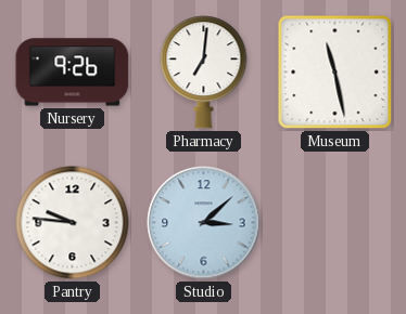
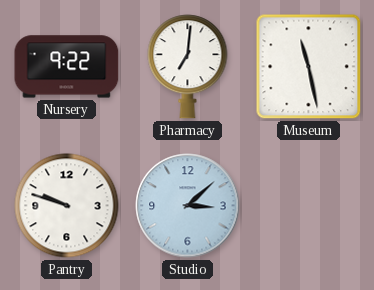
Nursery: 9:26 -> 9:22 (67, 67)
Pantry: 9:46 -> 9:48 (67, 206)
